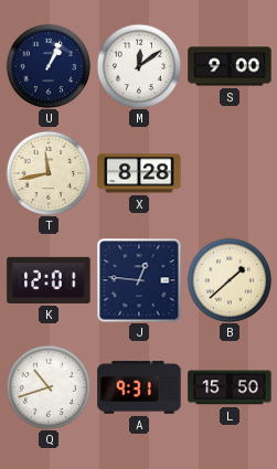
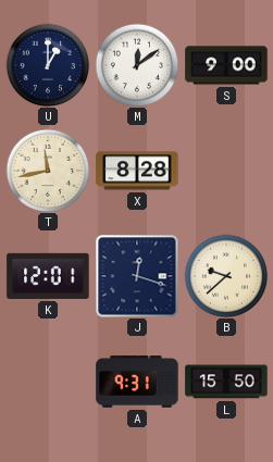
U: 1:04 -> 1:00 (48, 65)
J: 12:46 -> 12:18 (137, 276)
B: 1:38 -> 9:38 (226, 276)
Q: 10:42 -> none (49, 387)
